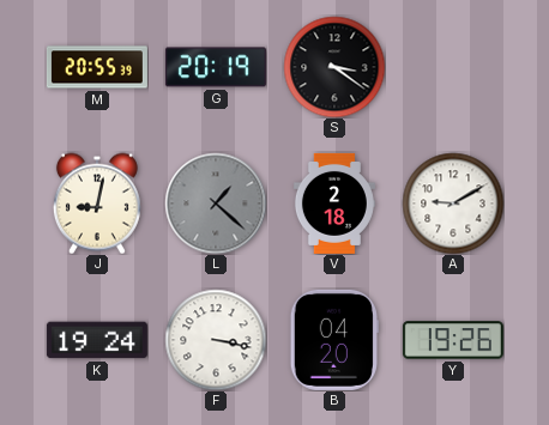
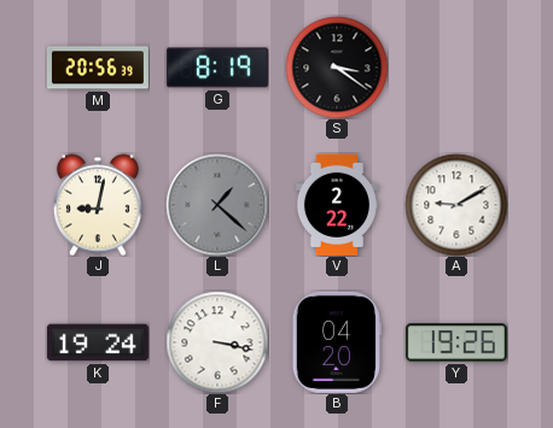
M: 20:55 -> 20:56 (98, 68)
G: 20:19 -> 8:19 (217, 68)
V: 2:18 -> 2:22 (337, 205)
